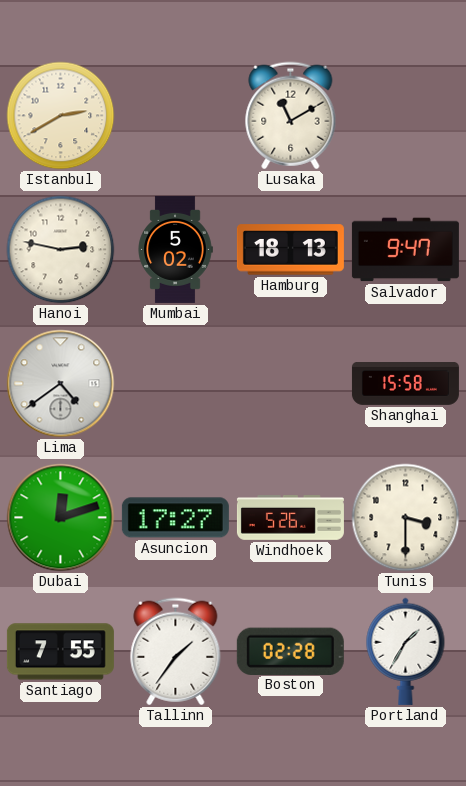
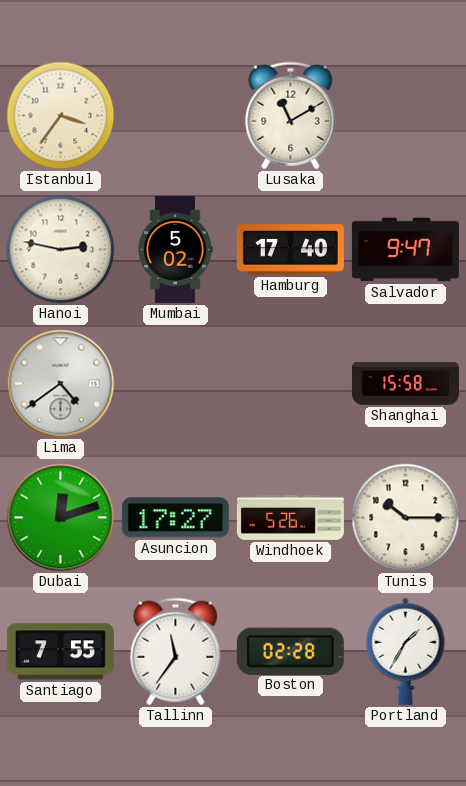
Istanbul: 2:40 -> 3:36 (61, 116)
Hamburg: 18:13 -> 17:40 (290, 250)
Tunis: 3:30 -> 10:15 (406, 518)
Tallinn: 1:36 -> 11:36 (176, 652)
